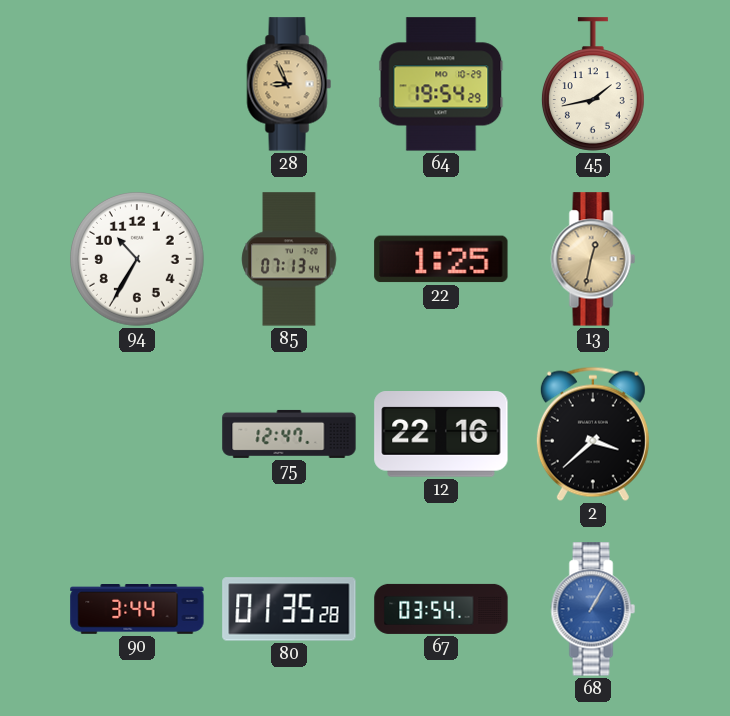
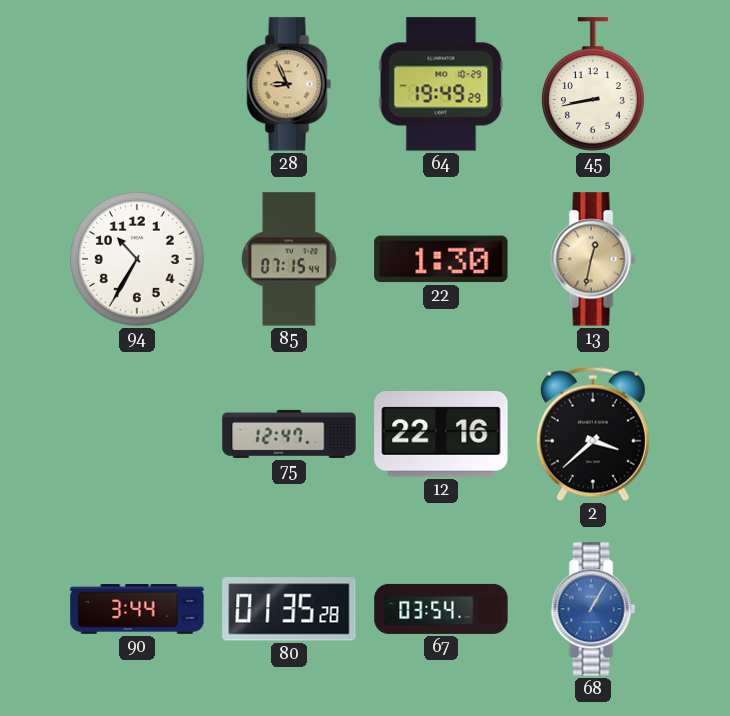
64: 19:54 -> 19:49 (441, 84)
45: 1:43 -> 8:43 (593, 84)
85: 07:13 -> 07:15 (289, 259)
22: 1:25 -> 1:30 (441, 259)
